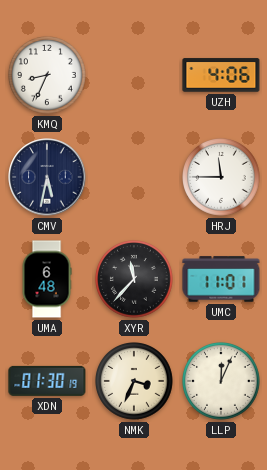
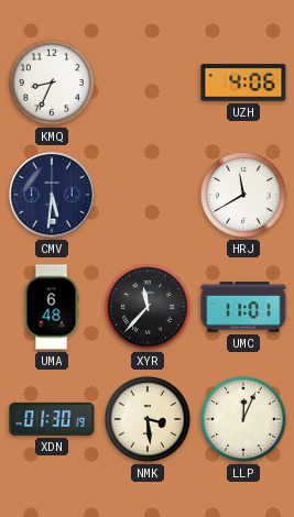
CMV: 5:32 -> 5:31 (52, 195)
HRJ: 11:45 -> 11:40 (244, 196)
NMK: 3:34 -> 3:29 (149, 420)
